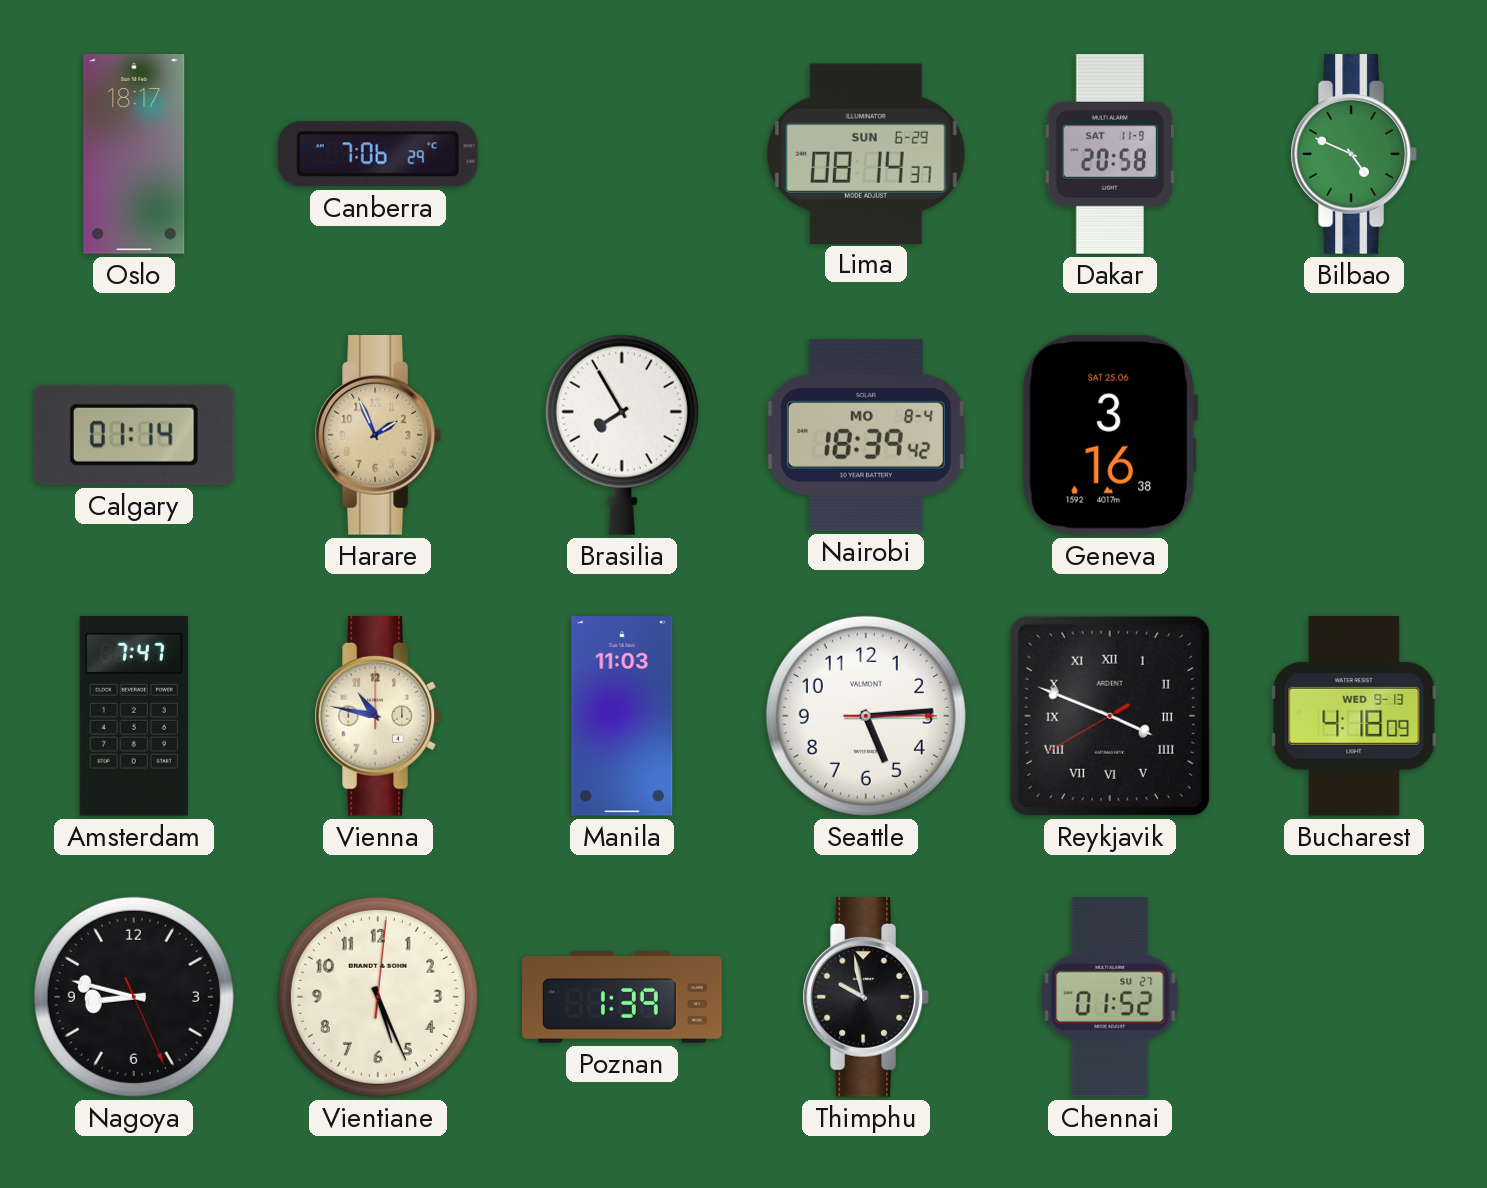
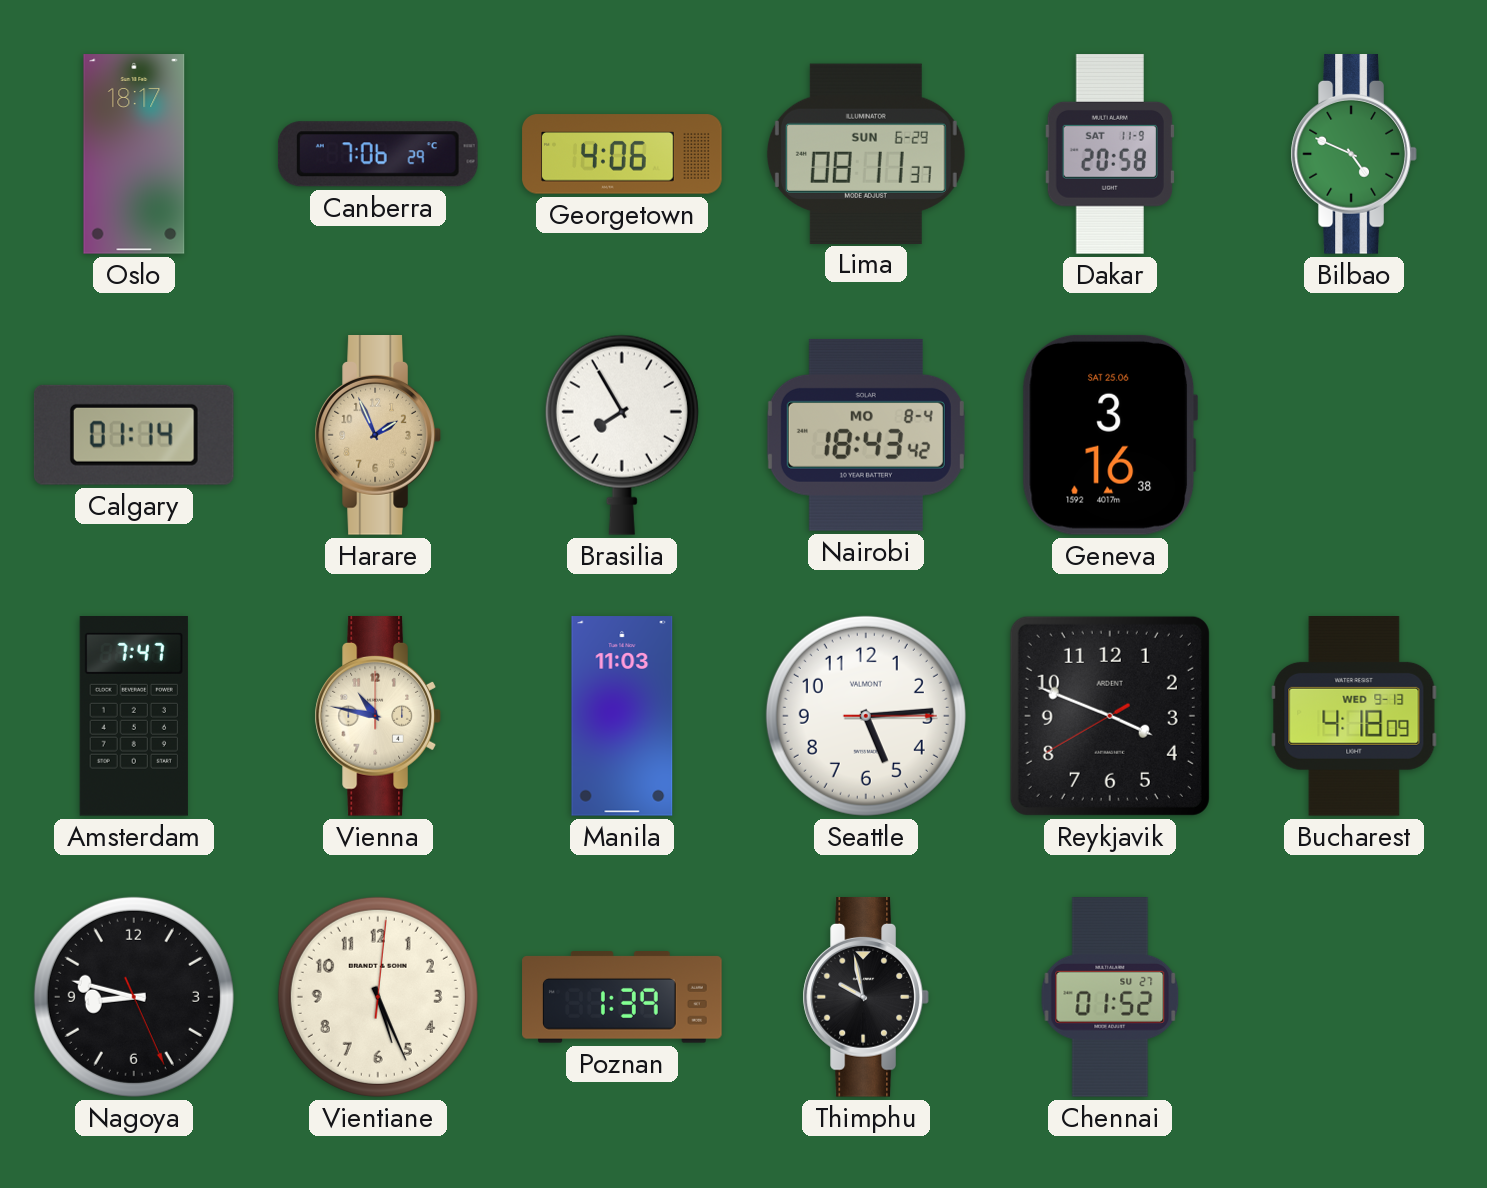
Georgetown: none -> 4:06 (622, 154)
Lima: 08:14 -> 08:11 (866, 153)
Nairobi: 18:39 -> 18:43 (866, 435)
Reykjavik numerals: Roman -> Arabic (1110, 716)
